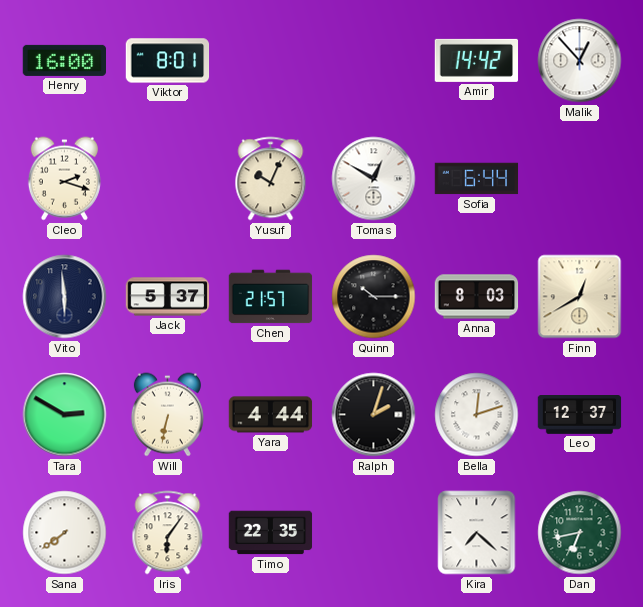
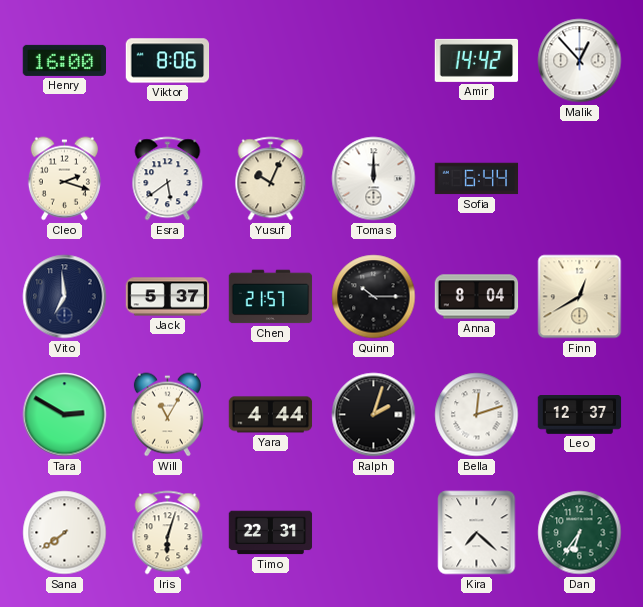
Viktor: 8:01 -> 8:06 (168, 61)
Esra: none -> 5:39 (168, 179)
Tomas: 12:50 -> 12:00 (374, 179)
Vito: 5:59 -> 6:59 (65, 297)
Anna: 8:03 -> 8:04 (477, 297)
Will: 6:32 -> 11:05 (167, 415)
Iris: 6:06 -> 6:03 (168, 533)
Timo: 22:35 -> 22:31 (271, 533)
Dan: 6:43 -> 6:36 (580, 533)
